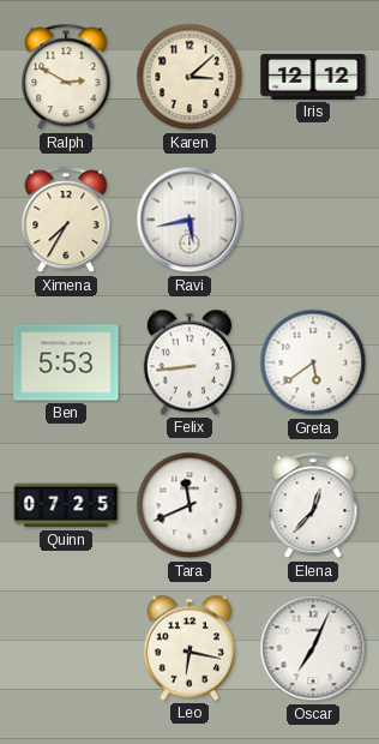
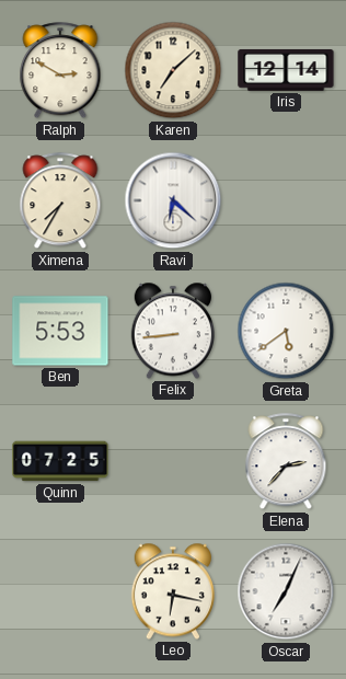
Karen: 3:08 -> 7:08 (173, 70)
Iris: 12:12 -> 12:14 (286, 70)
Ravi: 5:43 -> 6:22 (173, 200)
Tara: 11:41 -> none (189, 505)
Elena: 12:37 -> 2:37 (286, 462)
